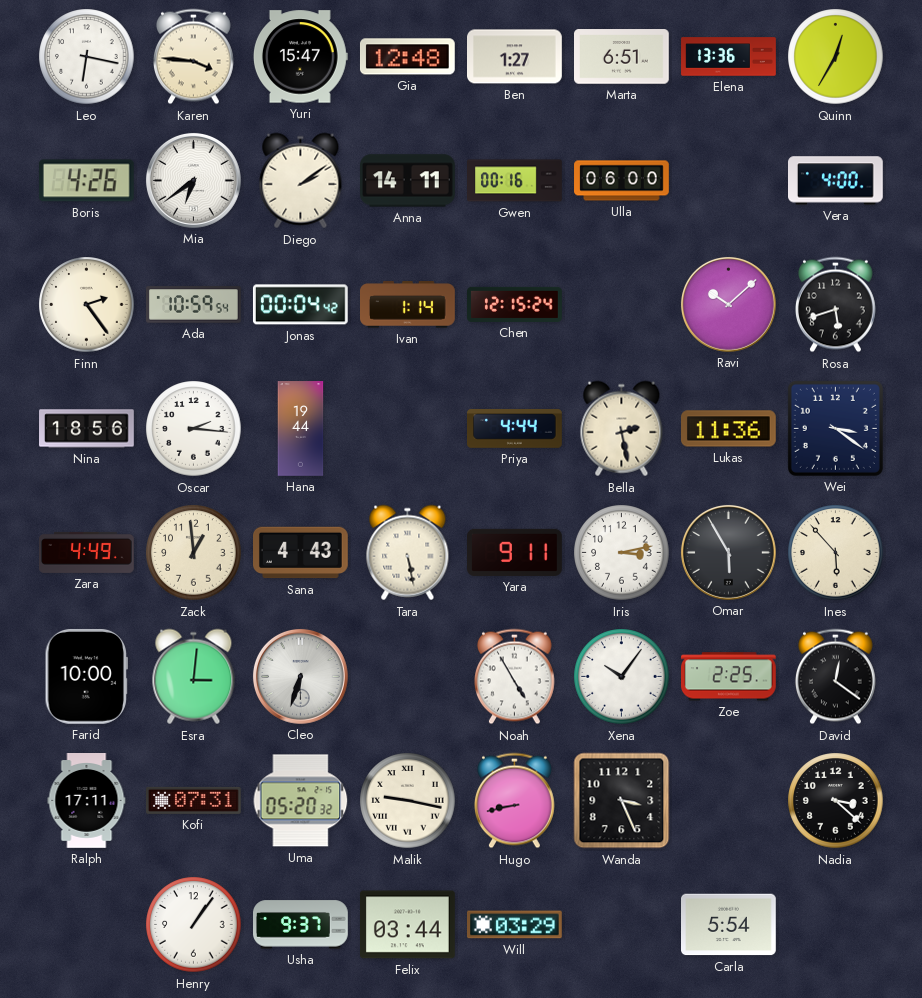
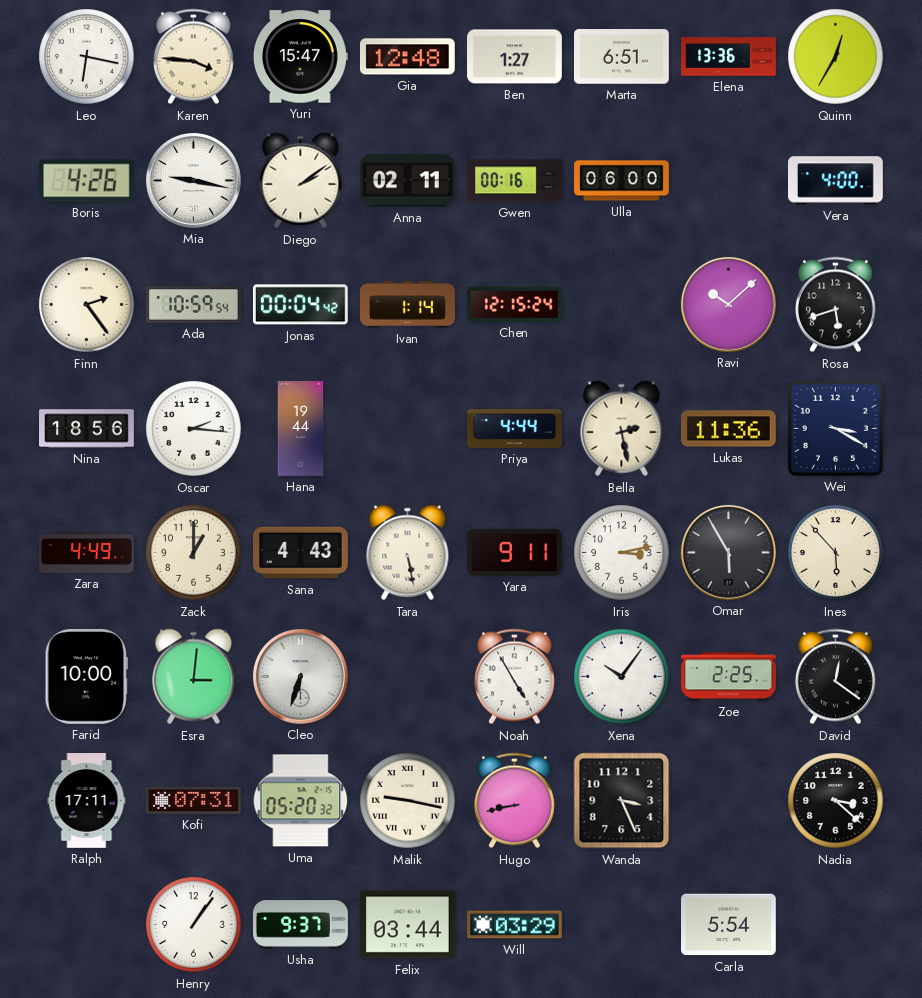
Mia: 6:39 -> 9:17 (193, 180)
Anna: 14:11 -> 02:11 (408, 181)
Wei: 3:21 -> 3:20 (835, 428)
Zack: 12:59 -> 1:00 (194, 553)
